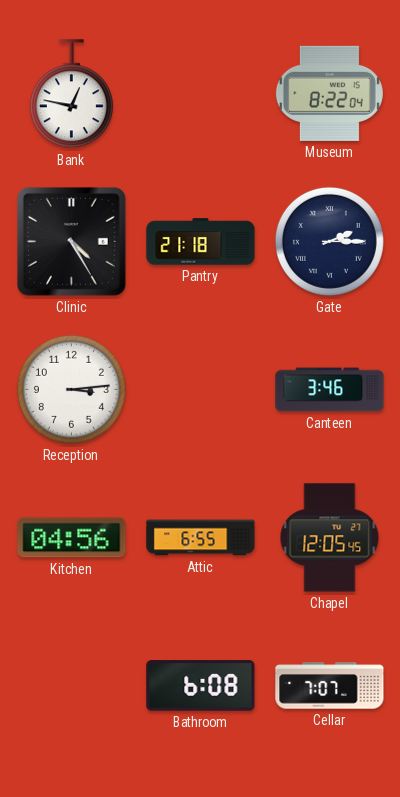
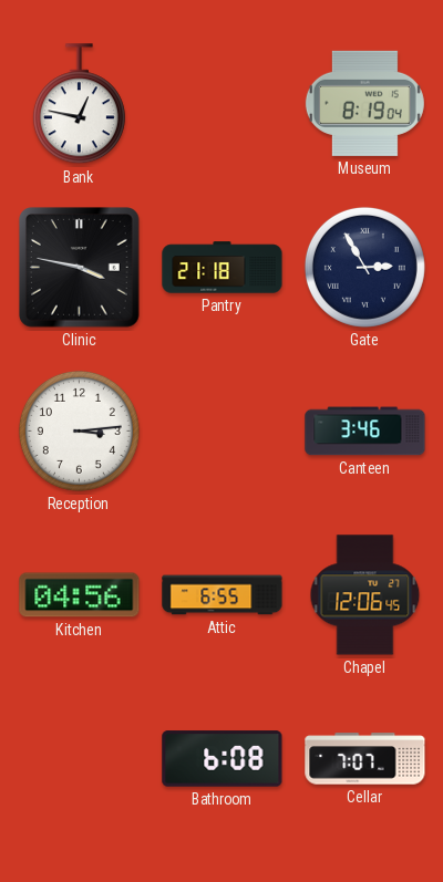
Museum: 8:22 -> 8:19 (364, 103)
Clinic: 4:25 -> 3:47 (80, 268)
Gate: 2:15 -> 2:55 (364, 267)
Chapel: 12:05 -> 12:06 (365, 595)
